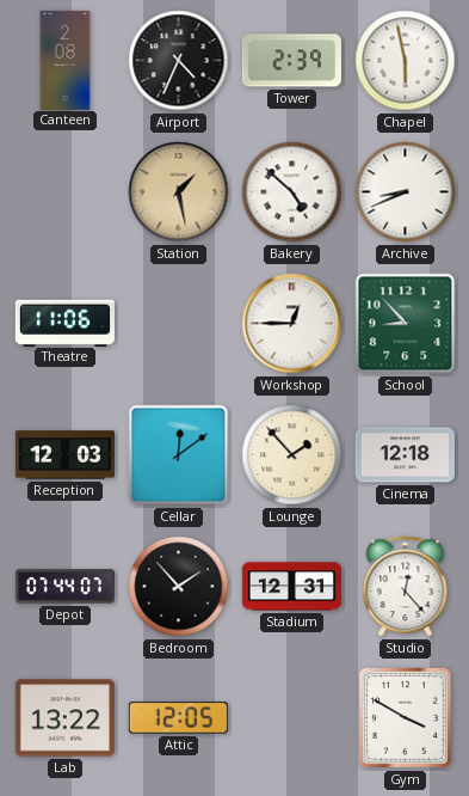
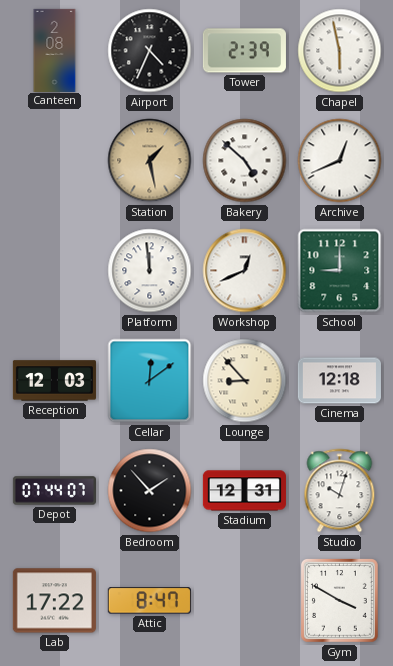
Archive: 8:41 -> 12:41 (340, 161)
Theatre: 11:06 -> none (64, 323)
Platform: none -> 11:59 (150, 271)
Workshop: 12:45 -> 12:41 (245, 271)
School: 8:53 -> 9:00 (340, 271)
Lounge: 1:53 -> 8:53 (245, 381)
Studio: 12:23 -> 10:03 (340, 491)
Lab: 13:22 -> 17:22 (54, 601)
Attic: 12:05 -> 8:47 (149, 601)
